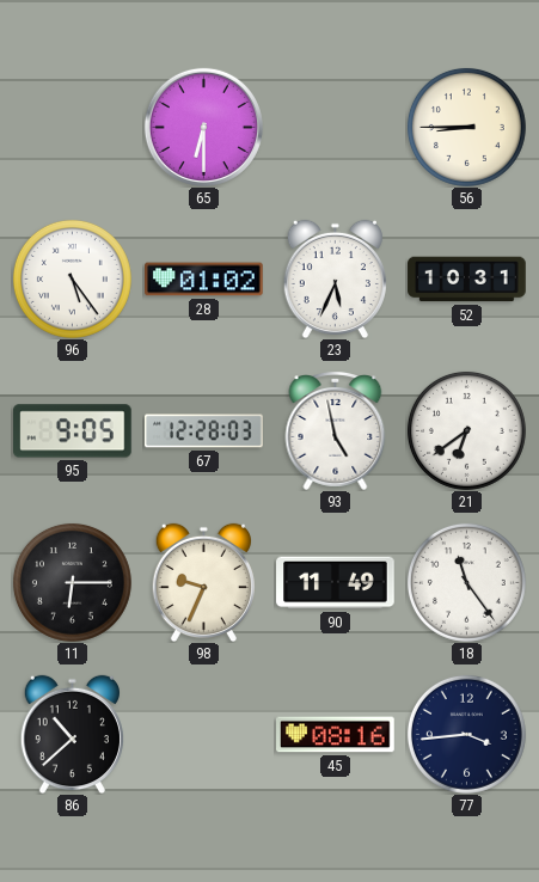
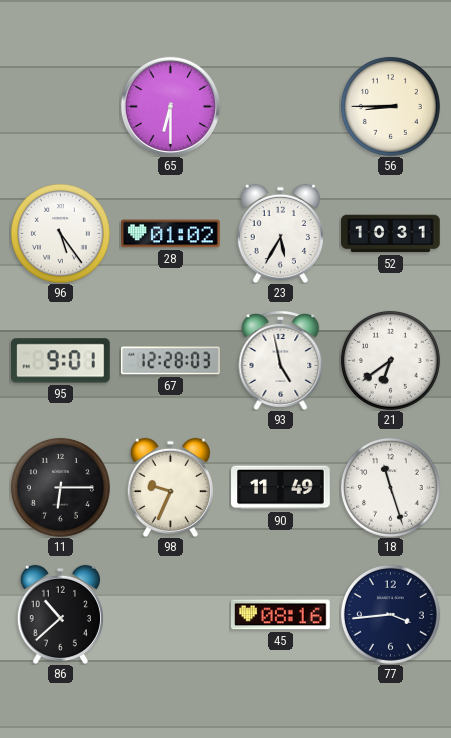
23: 5:34 -> 5:35 (280, 233)
95: 9:05 -> 9:01 (61, 361)
18: 11:24 -> 11:27 (390, 487)
